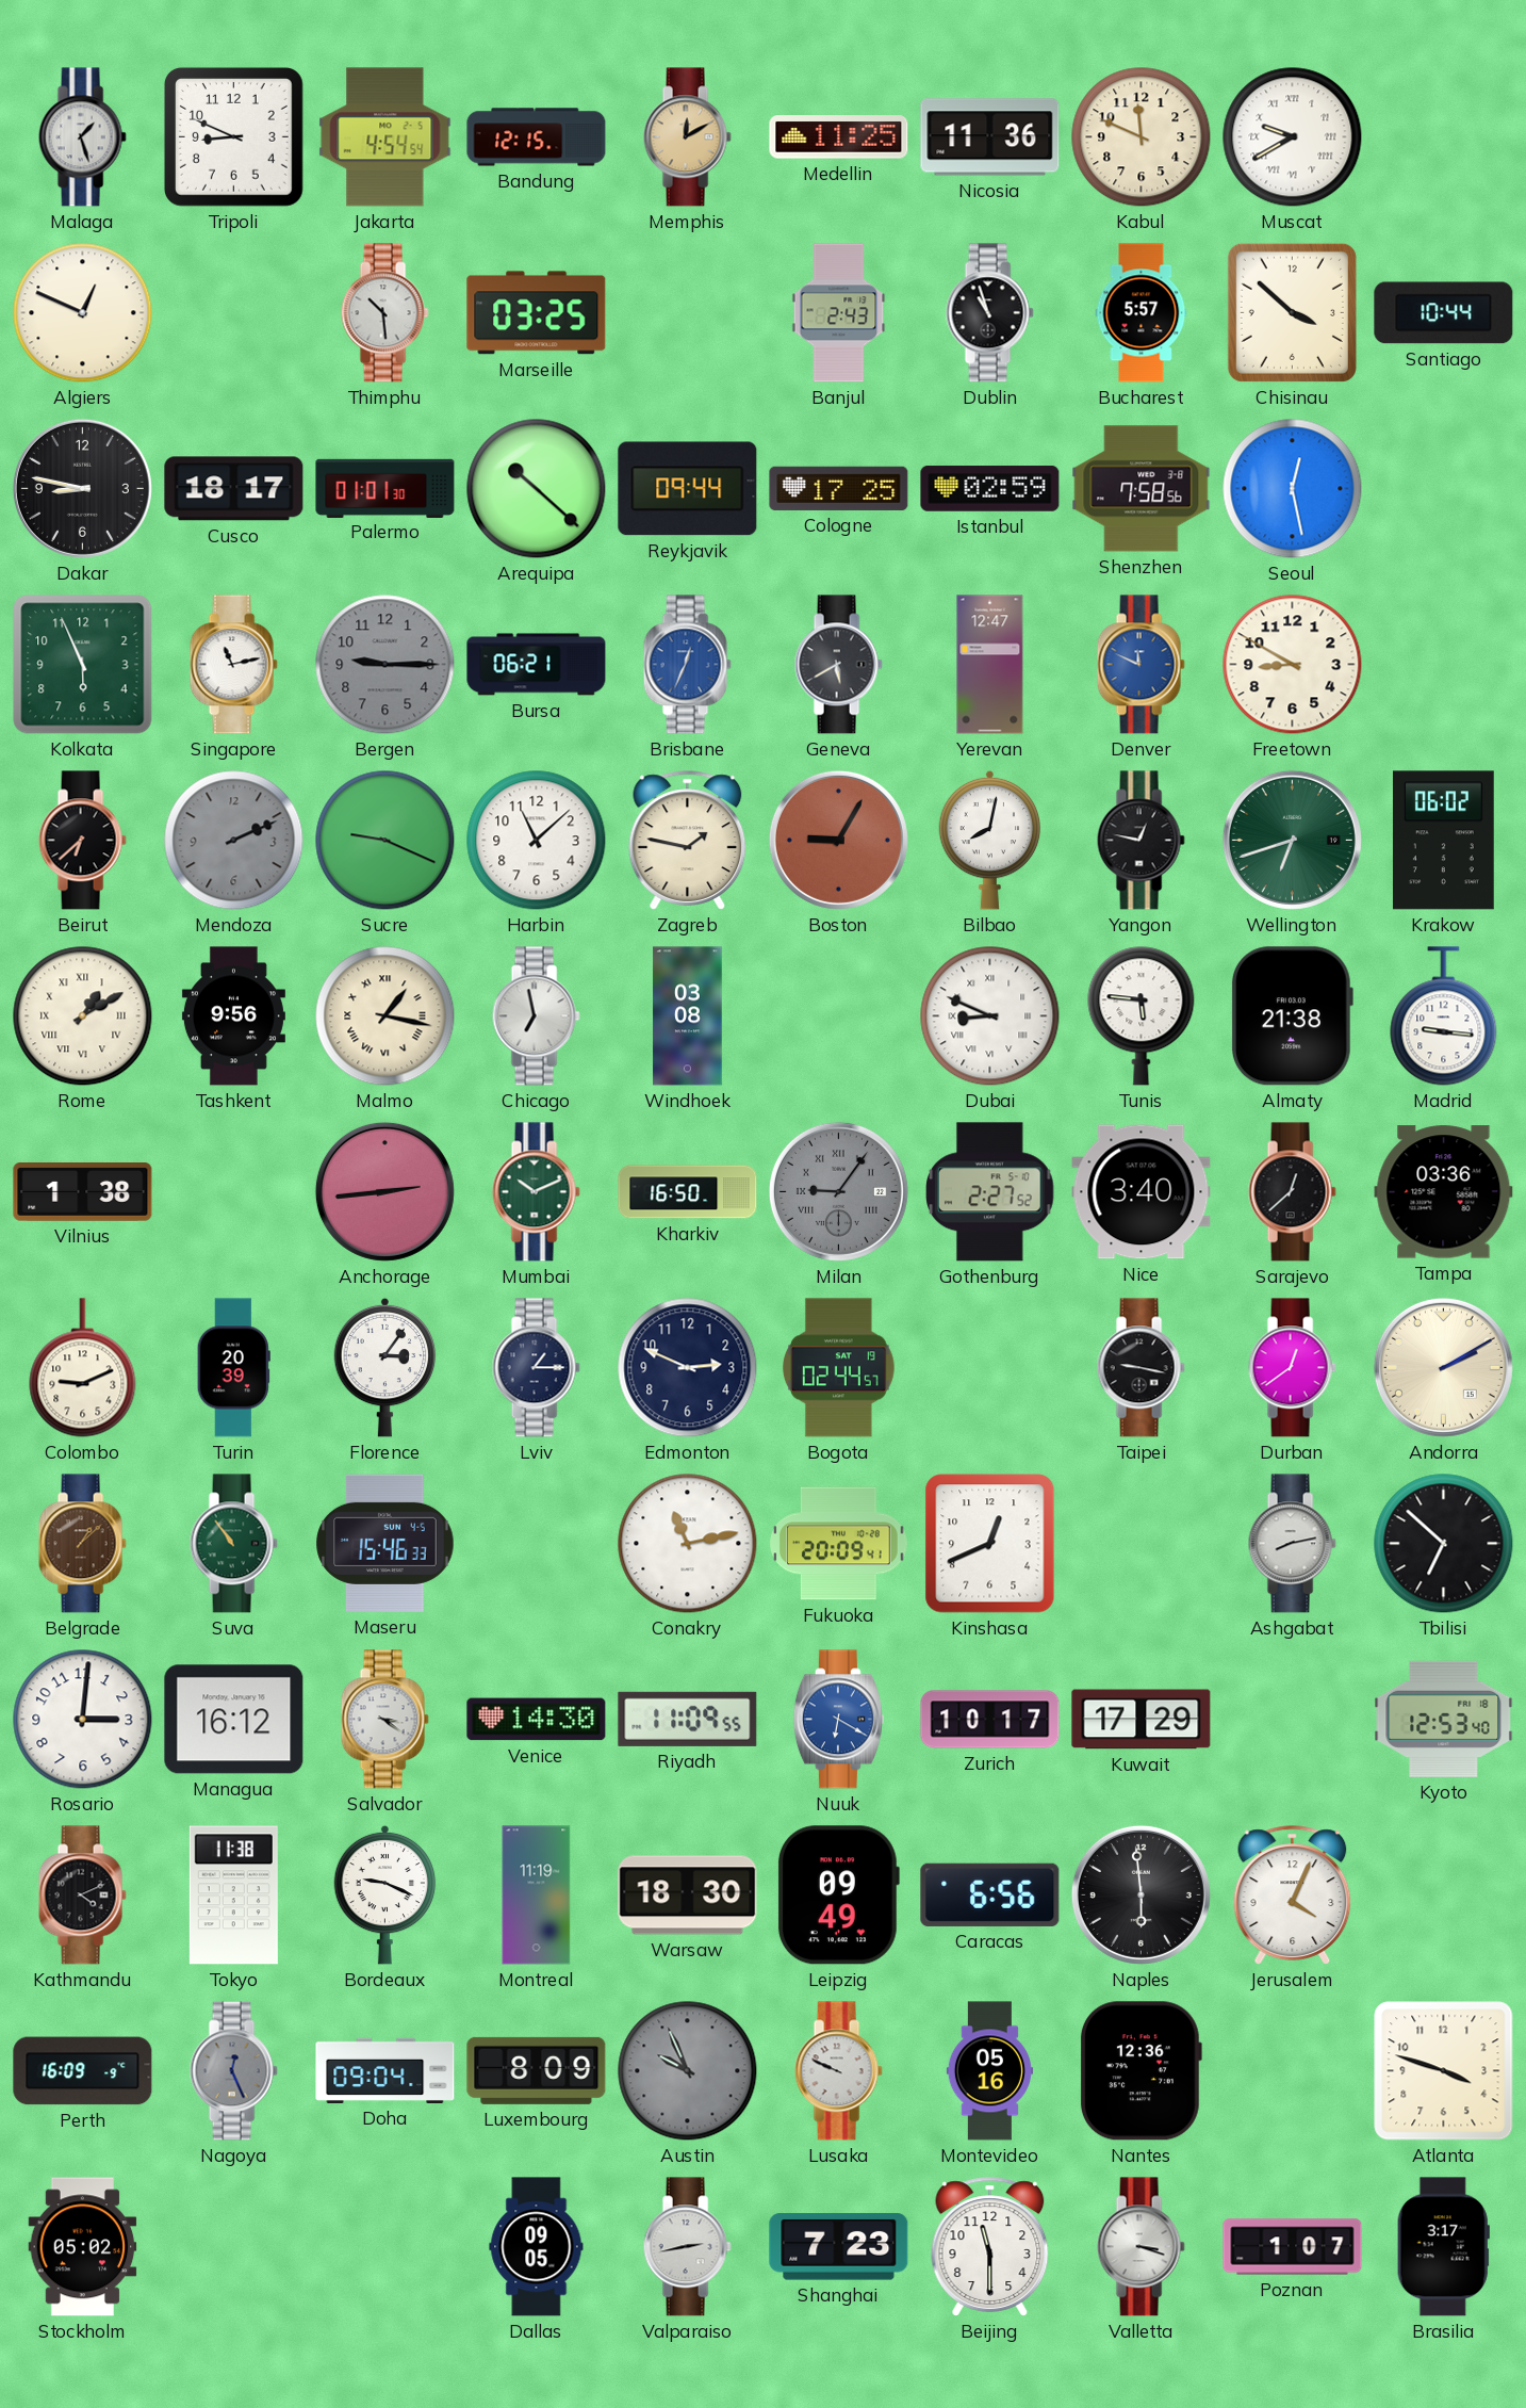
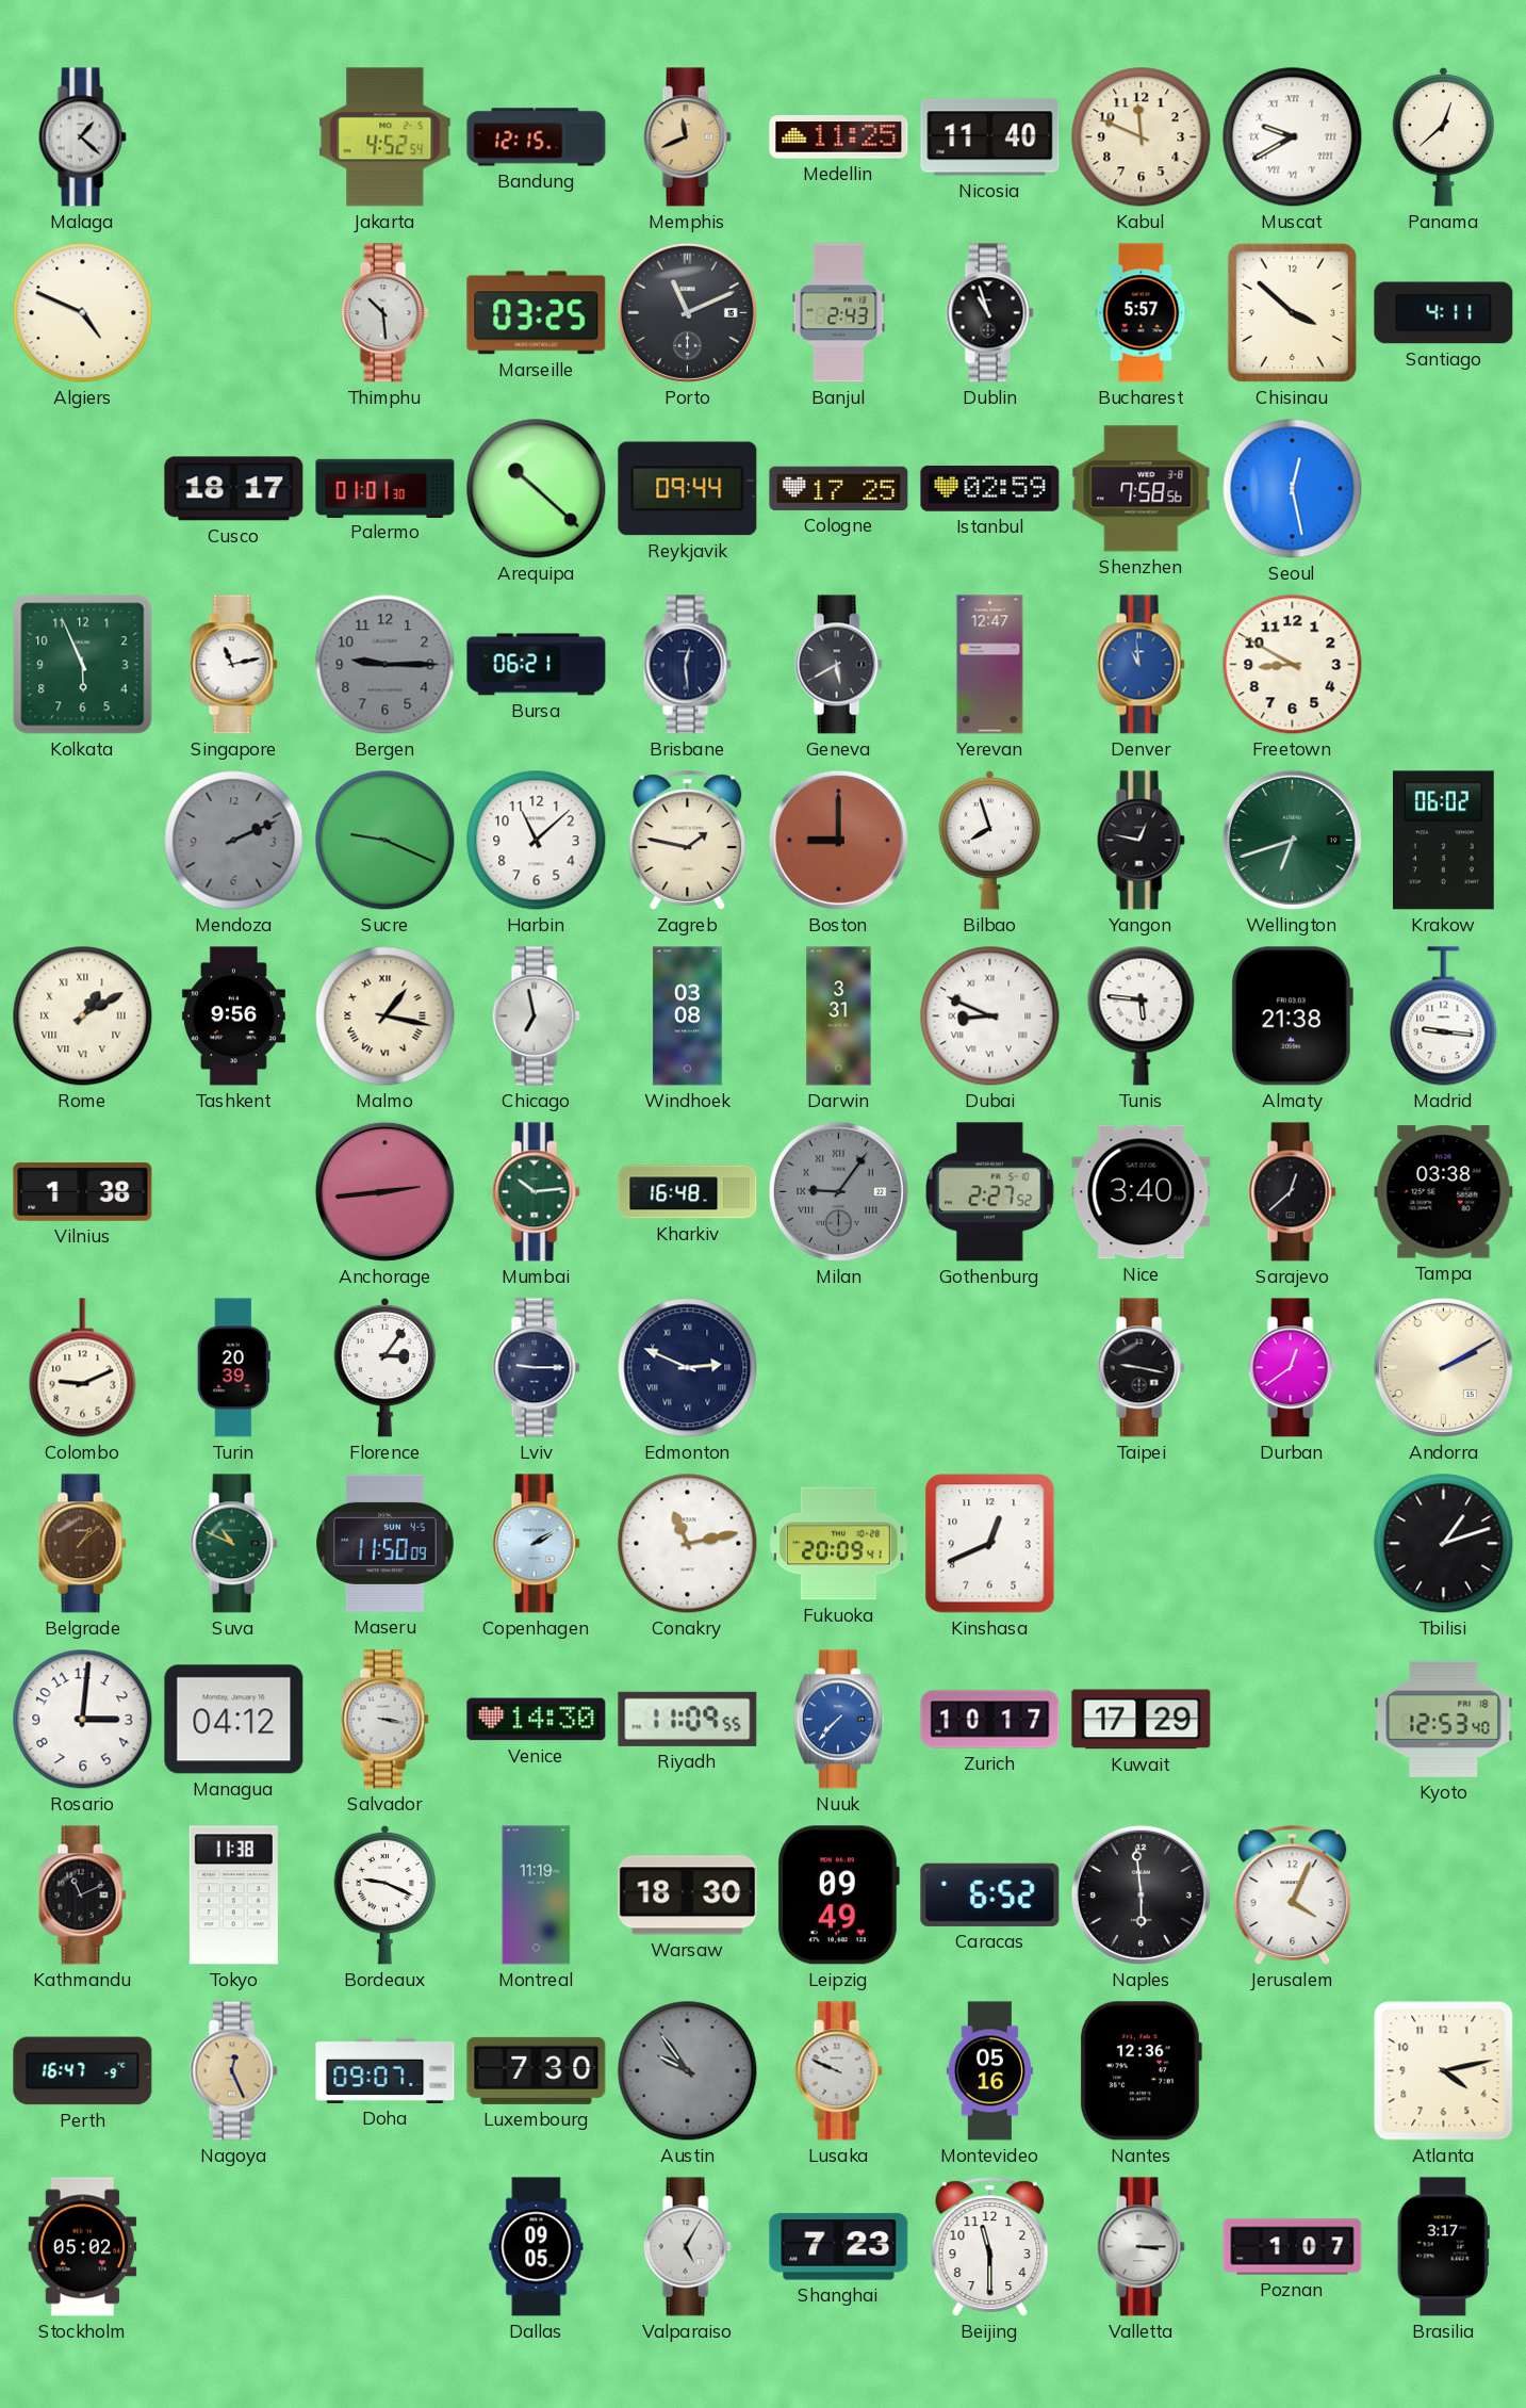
Malaga: 1:27 -> 1:22 (82, 137)
Tripoli: 8:49 -> none (234, 137)
Jakarta: 4:54 -> 4:52 (385, 137)
Memphis: 12:10 -> 11:41 (687, 137)
Nicosia: 11:36 -> 11:40 (990, 137)
Panama: none -> 12:38 (1444, 136)
Algiers: 12:49 -> 4:49 (83, 313)
Porto: none -> 11:11 (687, 312)
Santiago: 10:44 -> 4:11 (1444, 313)
Dakar: 8:47 -> none (82, 488)
Brisbane: 12:34 -> 12:29 (687, 665)
Brisbane dial: blue -> navy (687, 665)
Denver: 11:49 -> 10:59 (1141, 665)
Beirut: 6:38 -> none (82, 841)
Boston: 9:05 -> 9:00 (838, 840)
Bilbao: 8:02 -> 7:57 (990, 840)
Darwin: none -> 3:31 (839, 1016)
Mumbai: 10:11 -> 10:14 (536, 1192)
Kharkiv: 16:50 -> 16:48 (688, 1192)
Tampa: 03:36 -> 03:38 (1444, 1192)
Lviv: 1:15 -> 9:15 (536, 1368)
Edmonton numerals: Arabic -> Roman (688, 1368)
Bogota: 02:44 -> none (838, 1368)
Suva: 10:54 -> 10:49 (233, 1544)
Maseru: 15:46 -> 11:50 (385, 1543)
Copenhagen: none -> 2:10 (536, 1544)
Ashgabat: 8:13 -> none (1292, 1544)
Tbilisi: 6:52 -> 1:12 (1444, 1544)
Managua: 16:12 -> 04:12 (234, 1720)
Salvador: 3:21 -> 3:17 (384, 1720)
Nuuk: 6:20 -> 7:37 (838, 1720)
Kathmandu: 4:11 -> 11:11 (82, 1896)
Caracas: 6:56 -> 6:52 (990, 1894)
Perth: 16:09 -> 16:47 (83, 2071)
Nagoya dial: grey -> champagne (233, 2071)
Doha: 09:04 -> 09:07 (385, 2070)
Luxembourg: 8:09 -> 7:30 (537, 2070)
Austin: 9:56 -> 9:54 (688, 2071)
Atlanta: 3:48 -> 4:13 (1444, 2071)
Valparaiso: 2:43 -> 5:05 (687, 2247)
Valletta: 3:18 -> 3:15 (1141, 2247)
